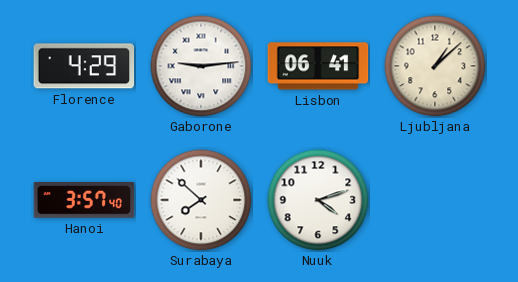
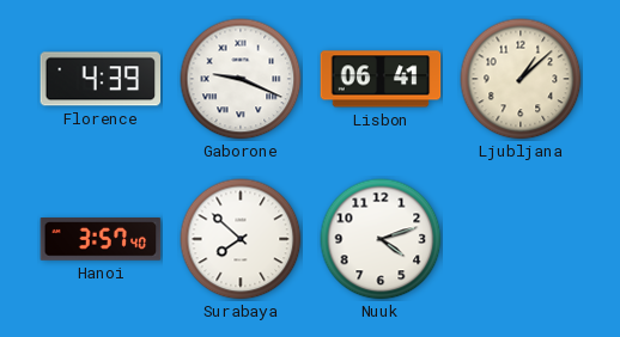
Florence: 4:29 -> 4:39 (101, 79)
Gaborone: 9:14 -> 9:19 (241, 79)
